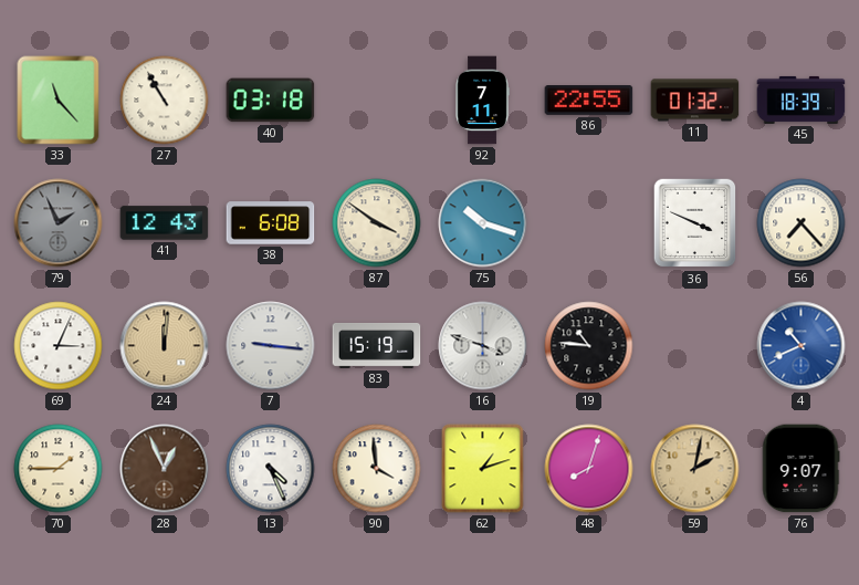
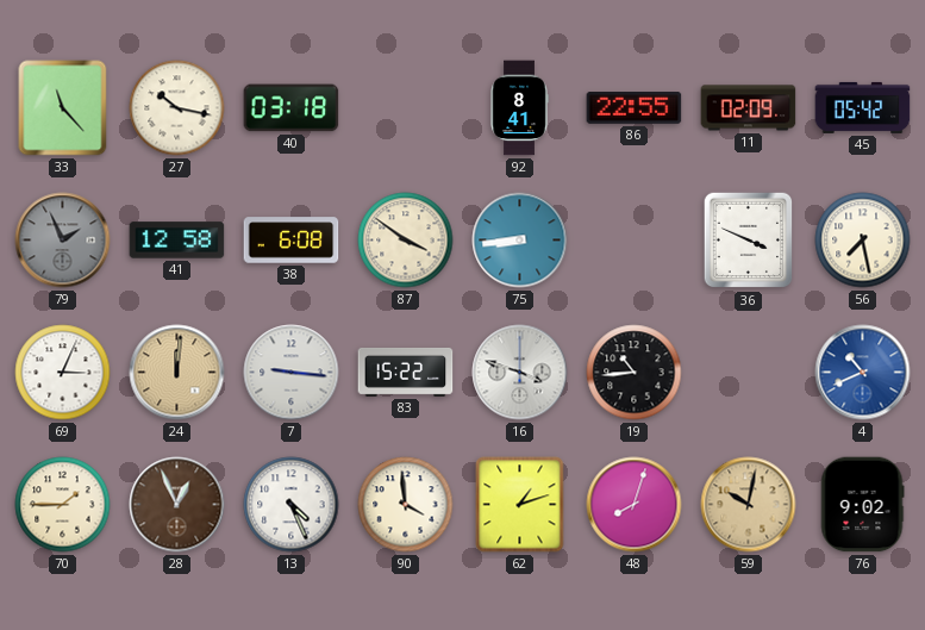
27: 10:55 -> 10:17 (177, 108)
92: 7:11 -> 8:41 (519, 108)
11: 01:32 -> 02:09 (749, 108)
45: 18:39 -> 05:42 (863, 107)
41: 12:43 -> 12:58 (177, 241)
75: 10:18 -> 8:44 (520, 241)
56: 7:23 -> 7:28 (863, 241)
83: 15:19 -> 15:22 (406, 372)
19: 10:46 -> 10:44 (635, 373)
59: 2:02 -> 10:02 (749, 505)
76: 9:07 -> 9:02 (862, 505)
